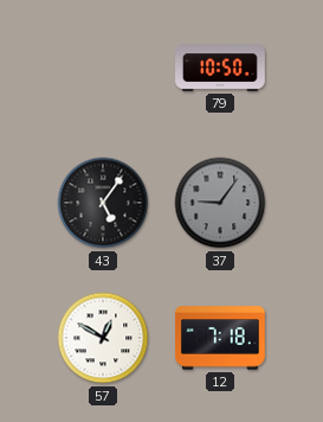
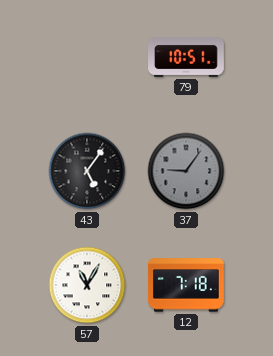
79: 10:50 -> 10:51 (186, 58)
57: 12:50 -> 11:05 (87, 285)
